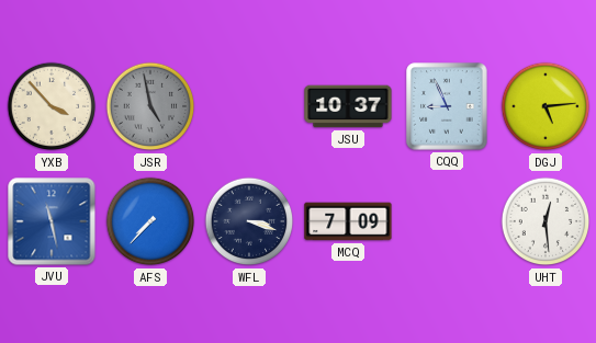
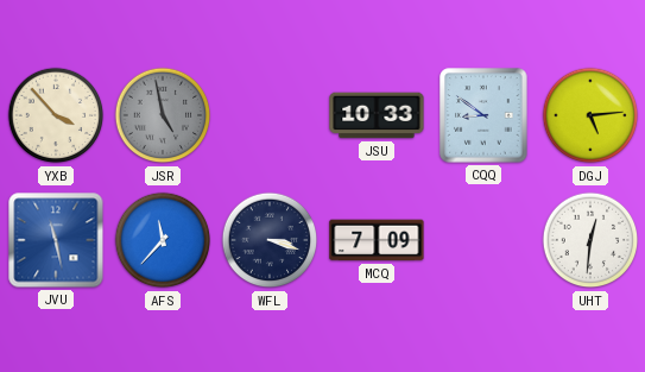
JSU: 10:37 -> 10:33 (377, 115)
CQQ: 8:56 -> 8:51 (483, 115)
AFS: 7:37 -> 11:37 (163, 240)
UHT: 12:29 -> 12:31 (590, 240)
